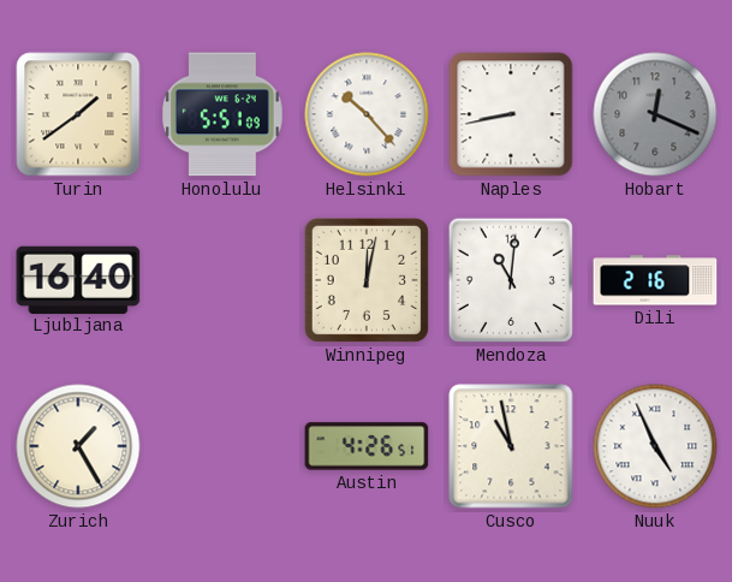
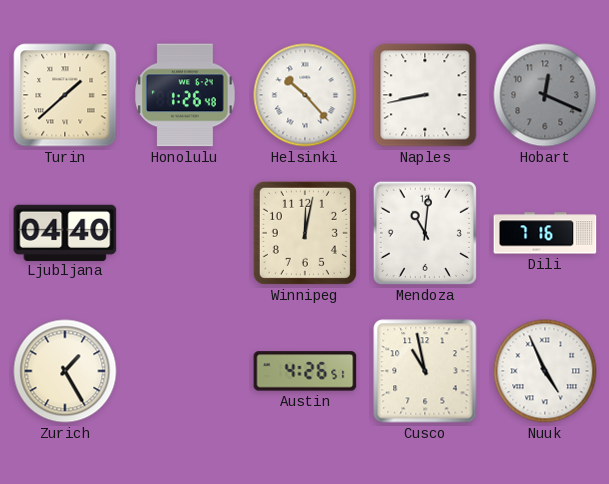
Turin: 1:39 -> 1:38 (65, 95)
Honolulu: 5:51 -> 1:26 (186, 95)
Ljubljana: 16:40 -> 04:40 (65, 232)
Dili: 2:16 -> 7:16 (545, 233)
